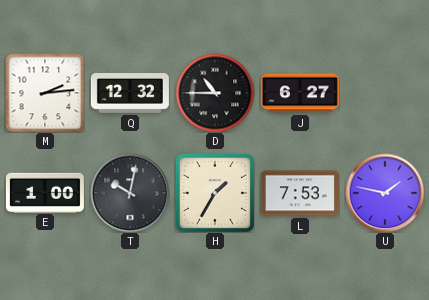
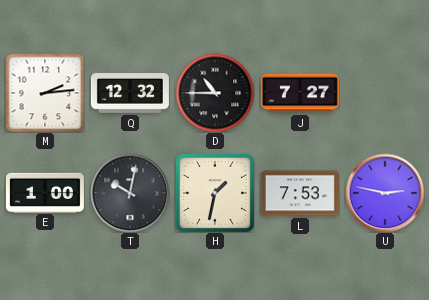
J: 6:27 -> 7:27 (300, 93)
H: 1:35 -> 1:32 (215, 193)
U: 1:47 -> 2:47 (385, 193)
